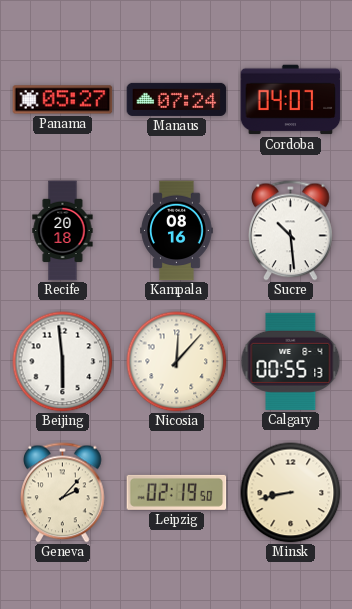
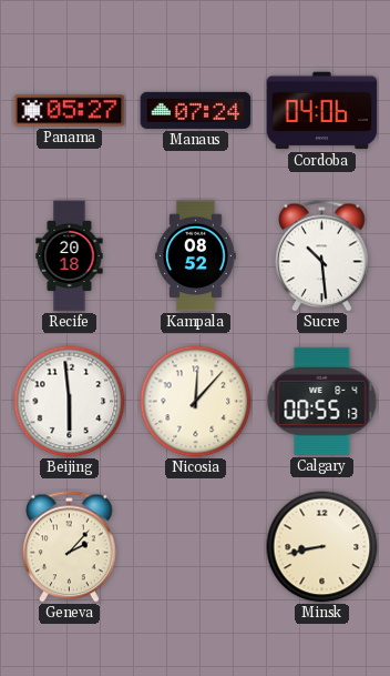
Cordoba: 04:07 -> 04:06 (322, 111)
Kampala: 08:16 -> 08:52 (196, 256)
Leipzig: 02:19 -> none (177, 492)
